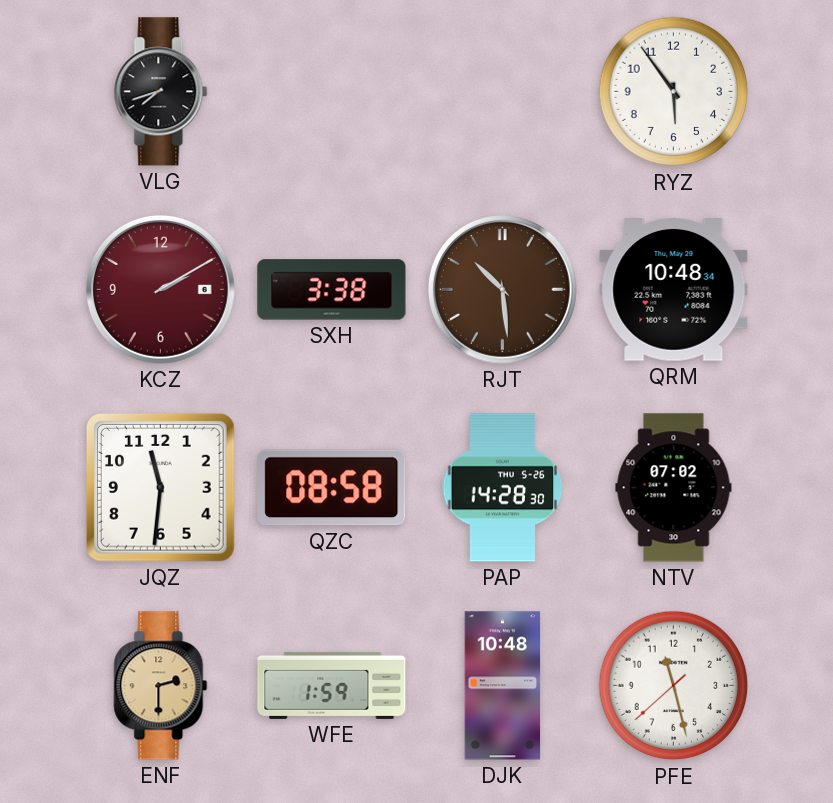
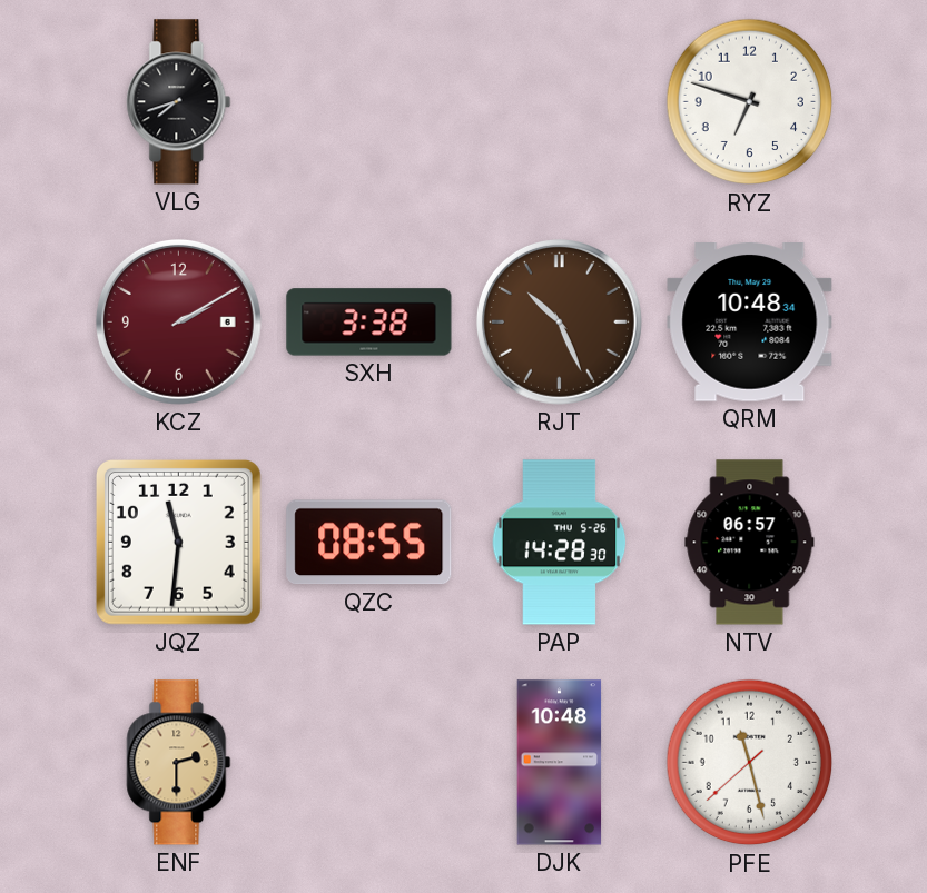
RYZ: 5:54 -> 6:48 (750, 102)
RJT: 10:29 -> 10:26 (559, 321)
QZC: 08:58 -> 08:55 (369, 543)
NTV: 07:02 -> 06:57 (750, 543)
WFE: 1:59 -> none (332, 685)
